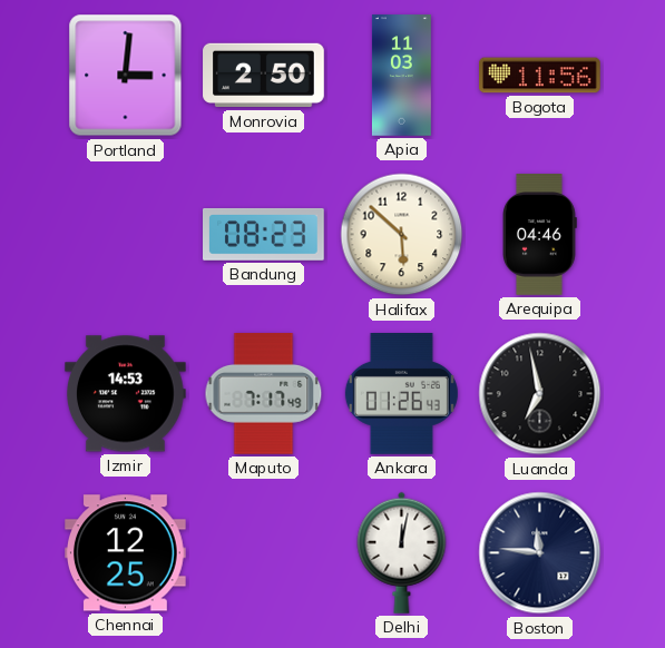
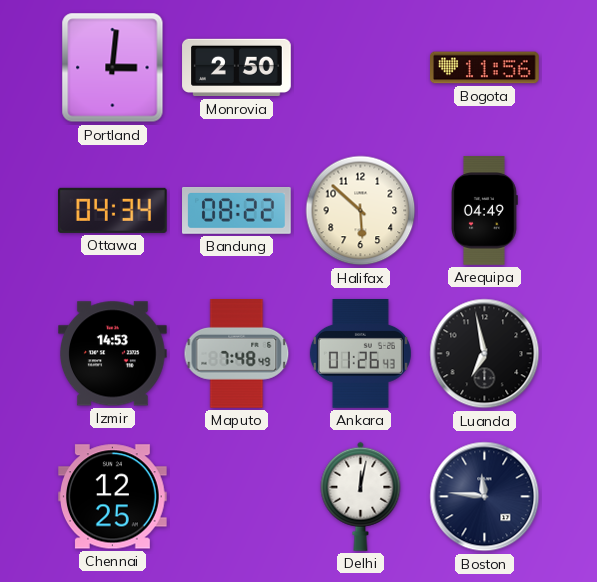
Apia: 11:03 -> none (401, 76)
Ottawa: none -> 04:34 (113, 210)
Bandung: 08:23 -> 08:22 (237, 210)
Arequipa: 04:46 -> 04:49 (485, 211)
Maputo: 7:17 -> 7:48 (237, 354)
